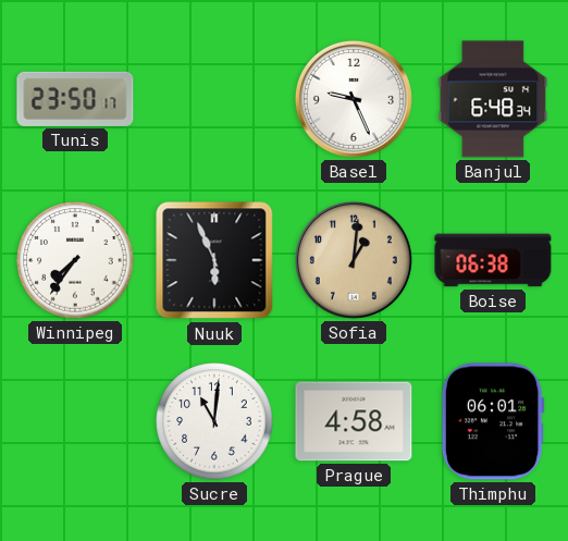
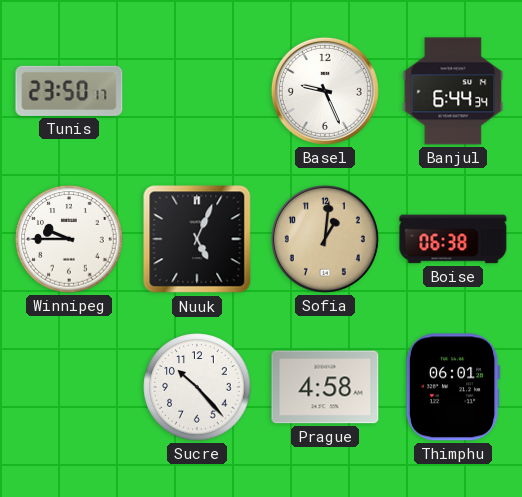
Banjul: 6:48 -> 6:44 (453, 91)
Winnipeg: 7:36 -> 9:45 (69, 239)
Nuuk: 5:56 -> 5:04 (197, 239)
Sucre: 11:01 -> 10:23 (197, 387)
